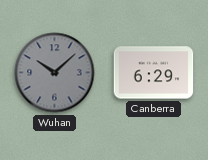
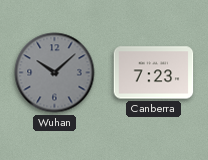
Canberra: 6:29 -> 7:23 (154, 73)
